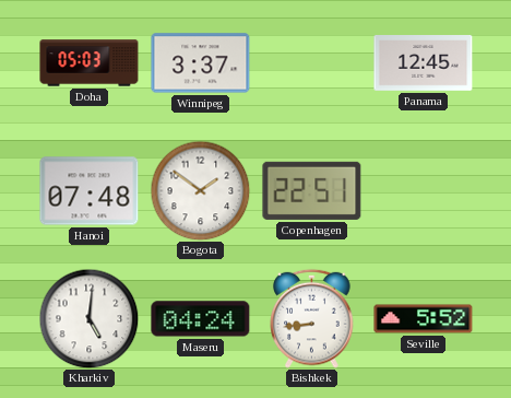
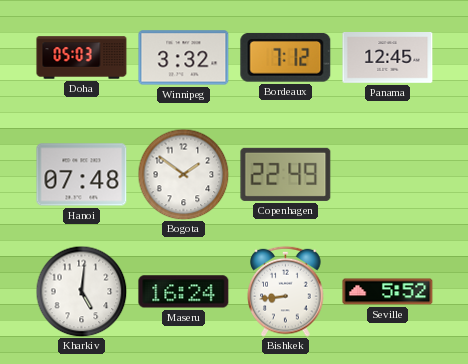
Winnipeg: 3:37 -> 3:32 (184, 58)
Bordeaux: none -> 7:12 (286, 57)
Copenhagen: 22:51 -> 22:49 (286, 174)
Maseru: 04:24 -> 16:24 (184, 292)
